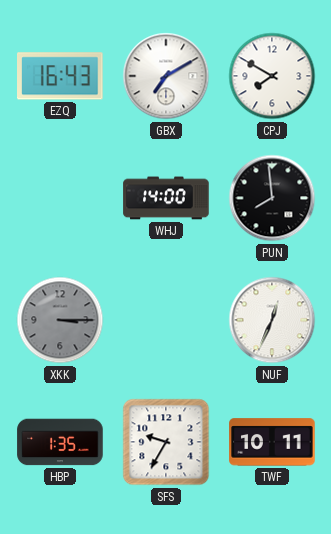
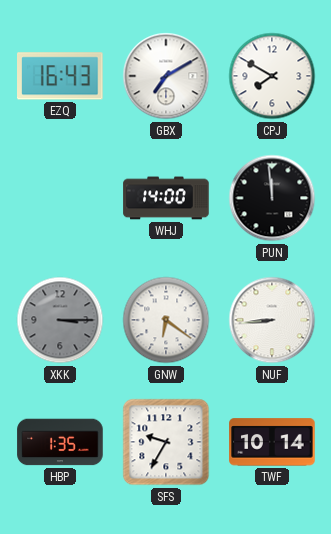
PUN: 7:59 -> 11:59 (272, 198)
GNW: none -> 6:21 (166, 320)
NUF: 12:34 -> 8:44 (272, 320)
TWF: 10:11 -> 10:14 (272, 442)
